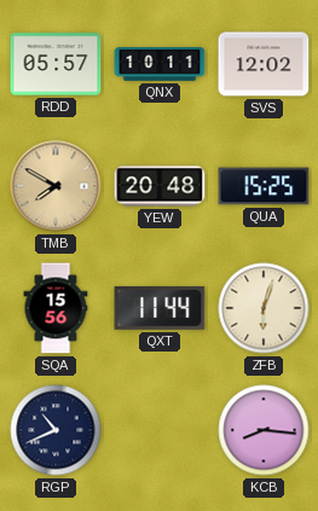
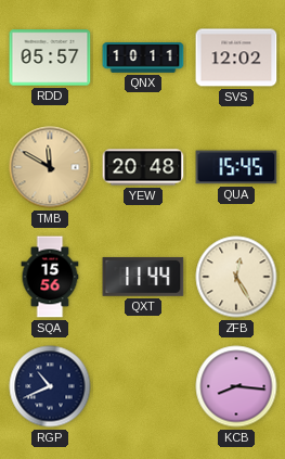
TMB: 7:50 -> 11:50 (50, 167)
QUA: 15:25 -> 15:45 (236, 167)
ZFB: 6:03 -> 12:25 (236, 277)
